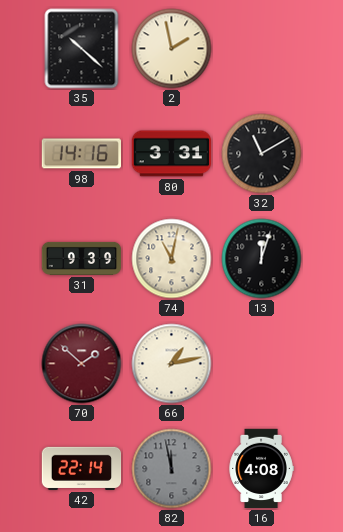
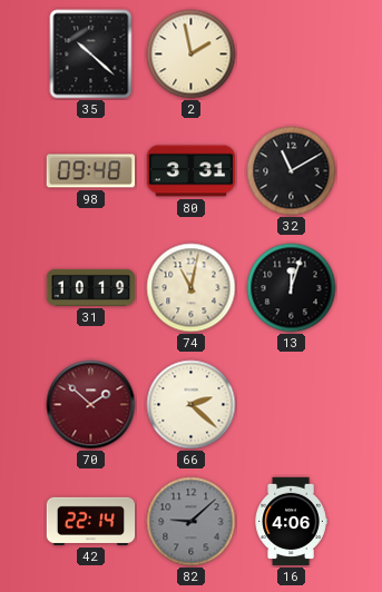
98: 14:16 -> 09:48 (90, 171)
31: 9:39 -> 10:19 (91, 287)
66: 1:13 -> 2:22 (192, 405)
82: 11:58 -> 9:08 (192, 522)
16: 4:08 -> 4:06 (291, 522)
